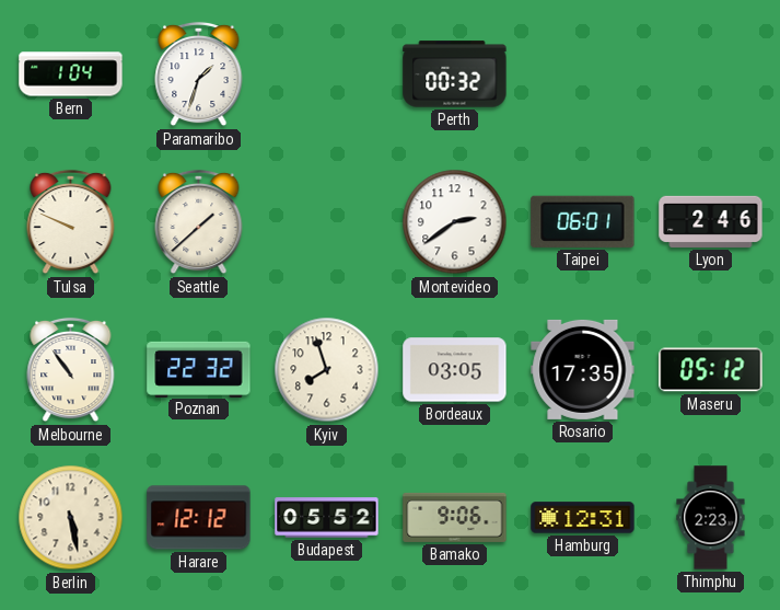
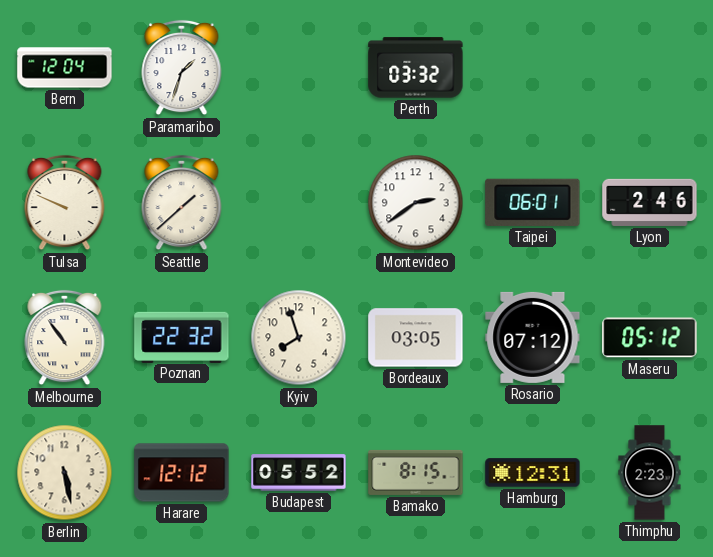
Bern: 1:04 -> 12:04 (65, 68)
Perth: 00:32 -> 03:32 (416, 68)
Rosario: 17:35 -> 07:12 (533, 337)
Bamako: 9:06 -> 8:15 (416, 472)
